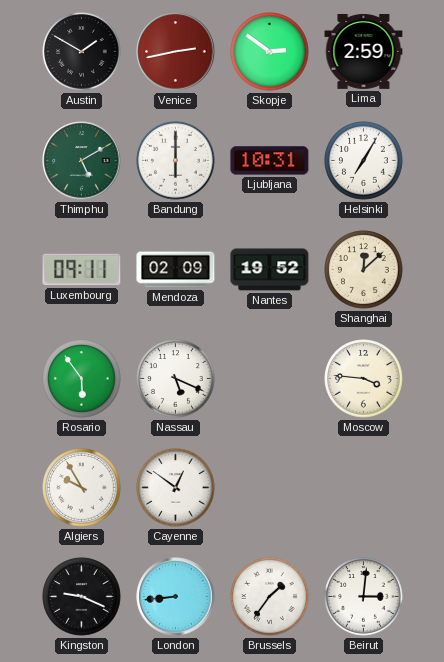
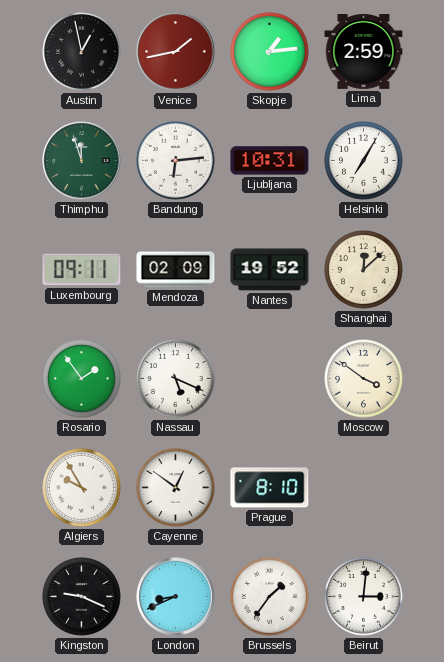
Austin: 1:50 -> 12:58 (82, 52)
Venice: 2:43 -> 1:43 (176, 52)
Skopje: 2:51 -> 1:14 (270, 52)
Thimphu: 5:10 -> 11:57 (82, 161)
Bandung: 6:00 -> 6:14 (176, 161)
Rosario: 5:54 -> 1:54 (82, 379)
Moscow: 3:46 -> 3:51 (364, 379)
Prague: none -> 8:10 (270, 488)
London: 8:44 -> 8:41 (176, 597)
